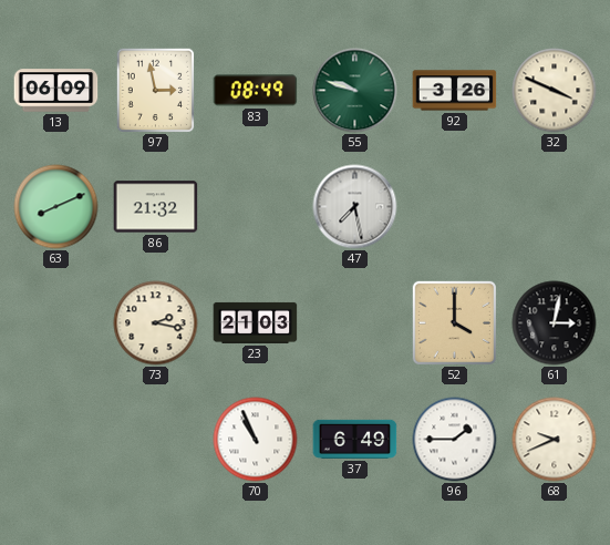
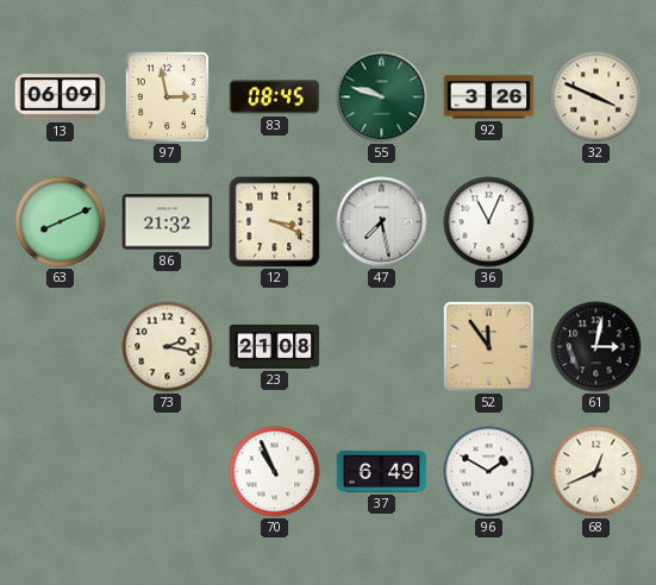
83: 08:49 -> 08:45 (275, 97)
12: none -> 3:19 (275, 222)
36: none -> 11:04 (489, 222)
23: 21:03 -> 21:08 (275, 346)
52: 4:00 -> 11:54 (488, 346)
96: 1:45 -> 1:50 (489, 472)
68: 9:41 -> 12:41 (596, 472)
